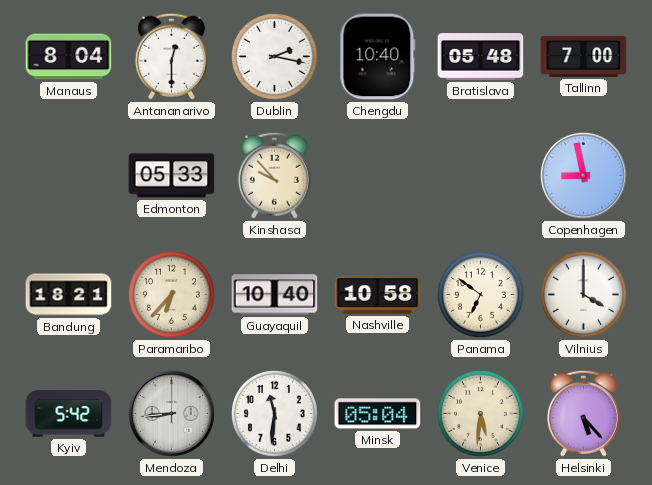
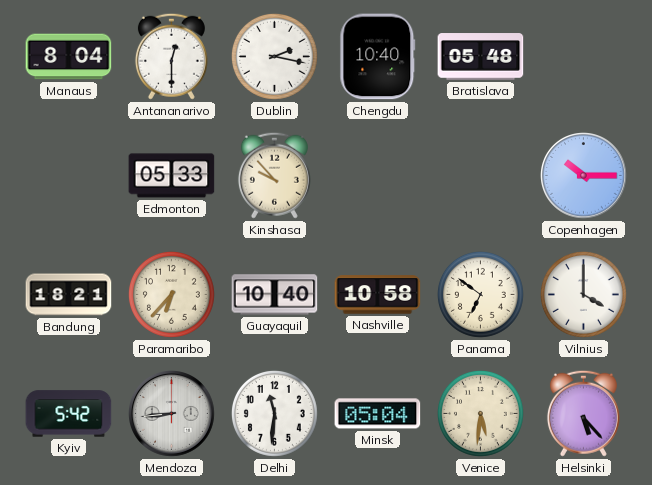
Tallinn: 7:00 -> none (584, 56)
Copenhagen: 8:58 -> 10:15 (584, 176)
